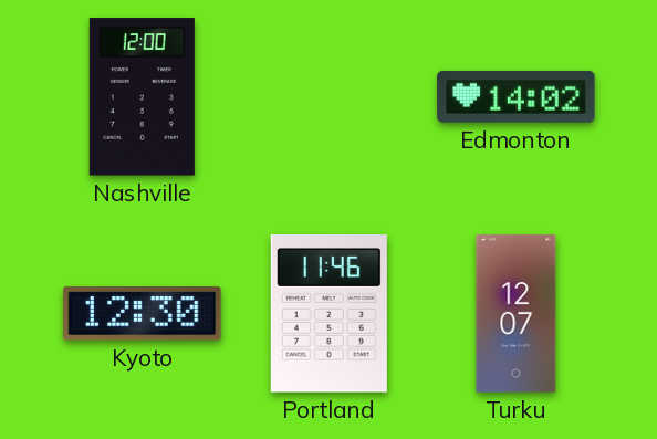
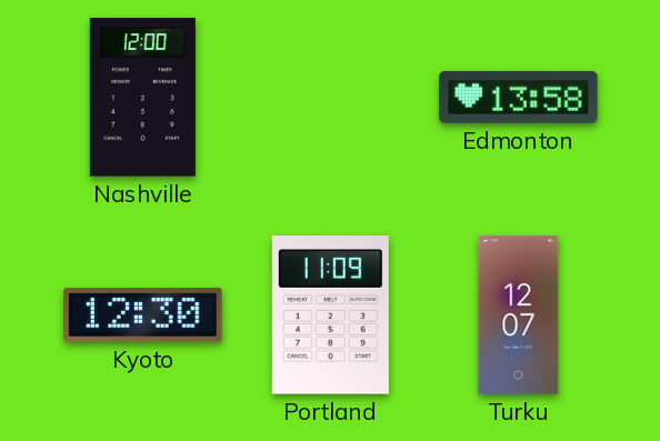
Edmonton: 14:02 -> 13:58 (519, 97)
Portland: 11:46 -> 11:09 (330, 315)
